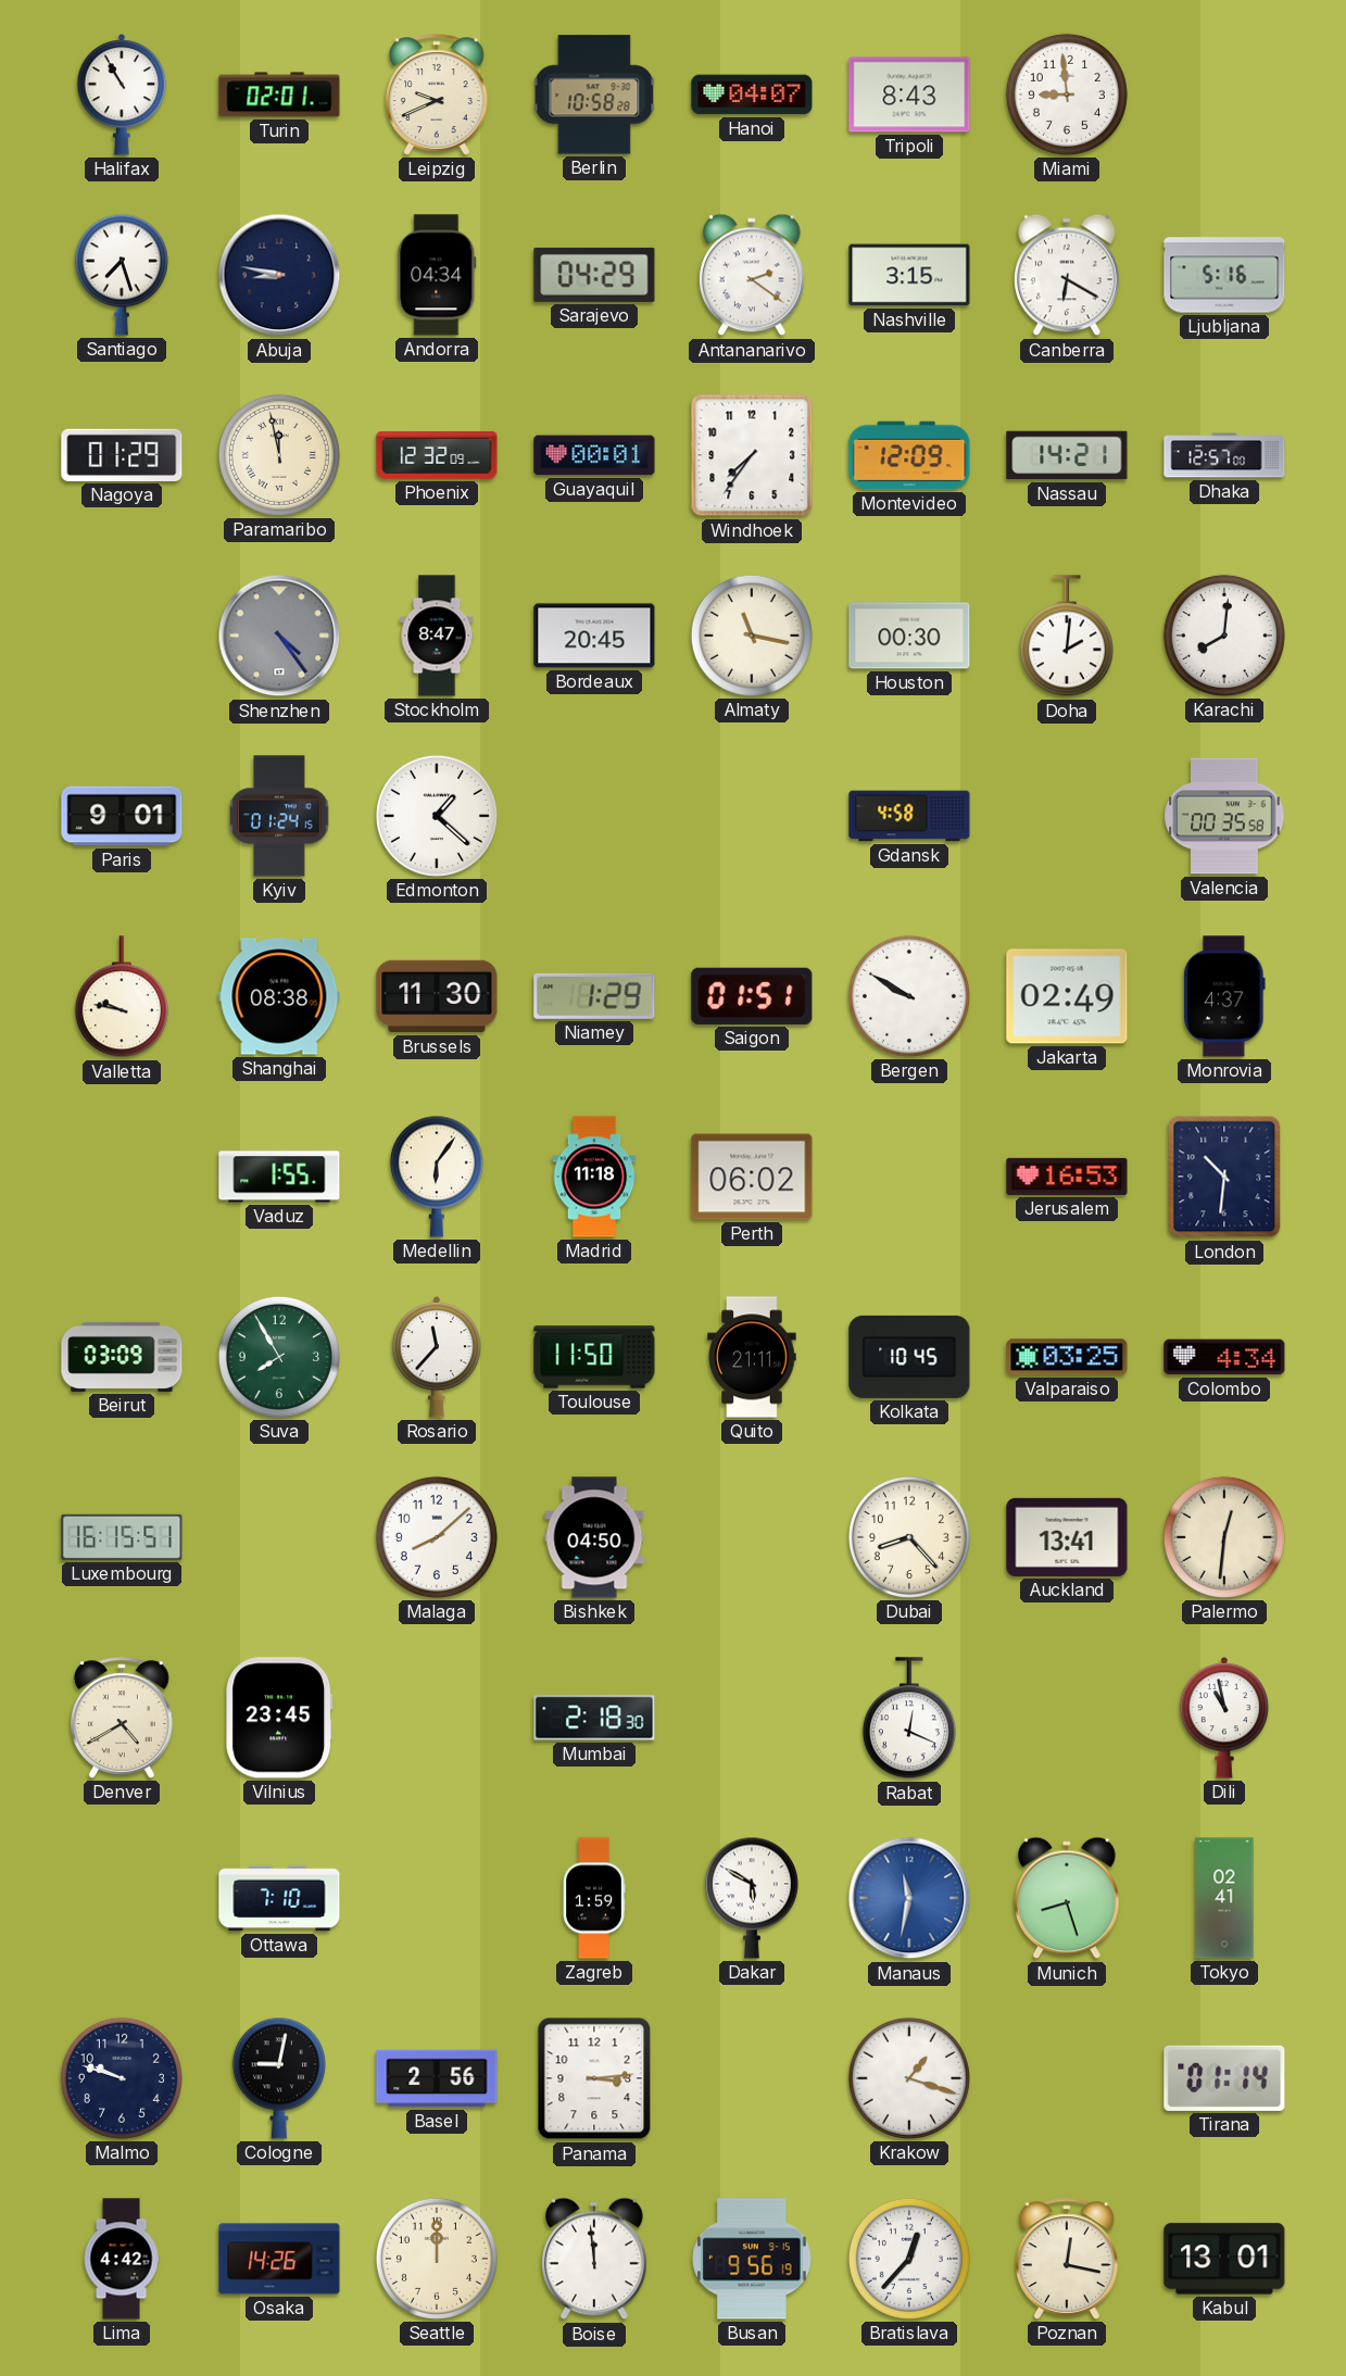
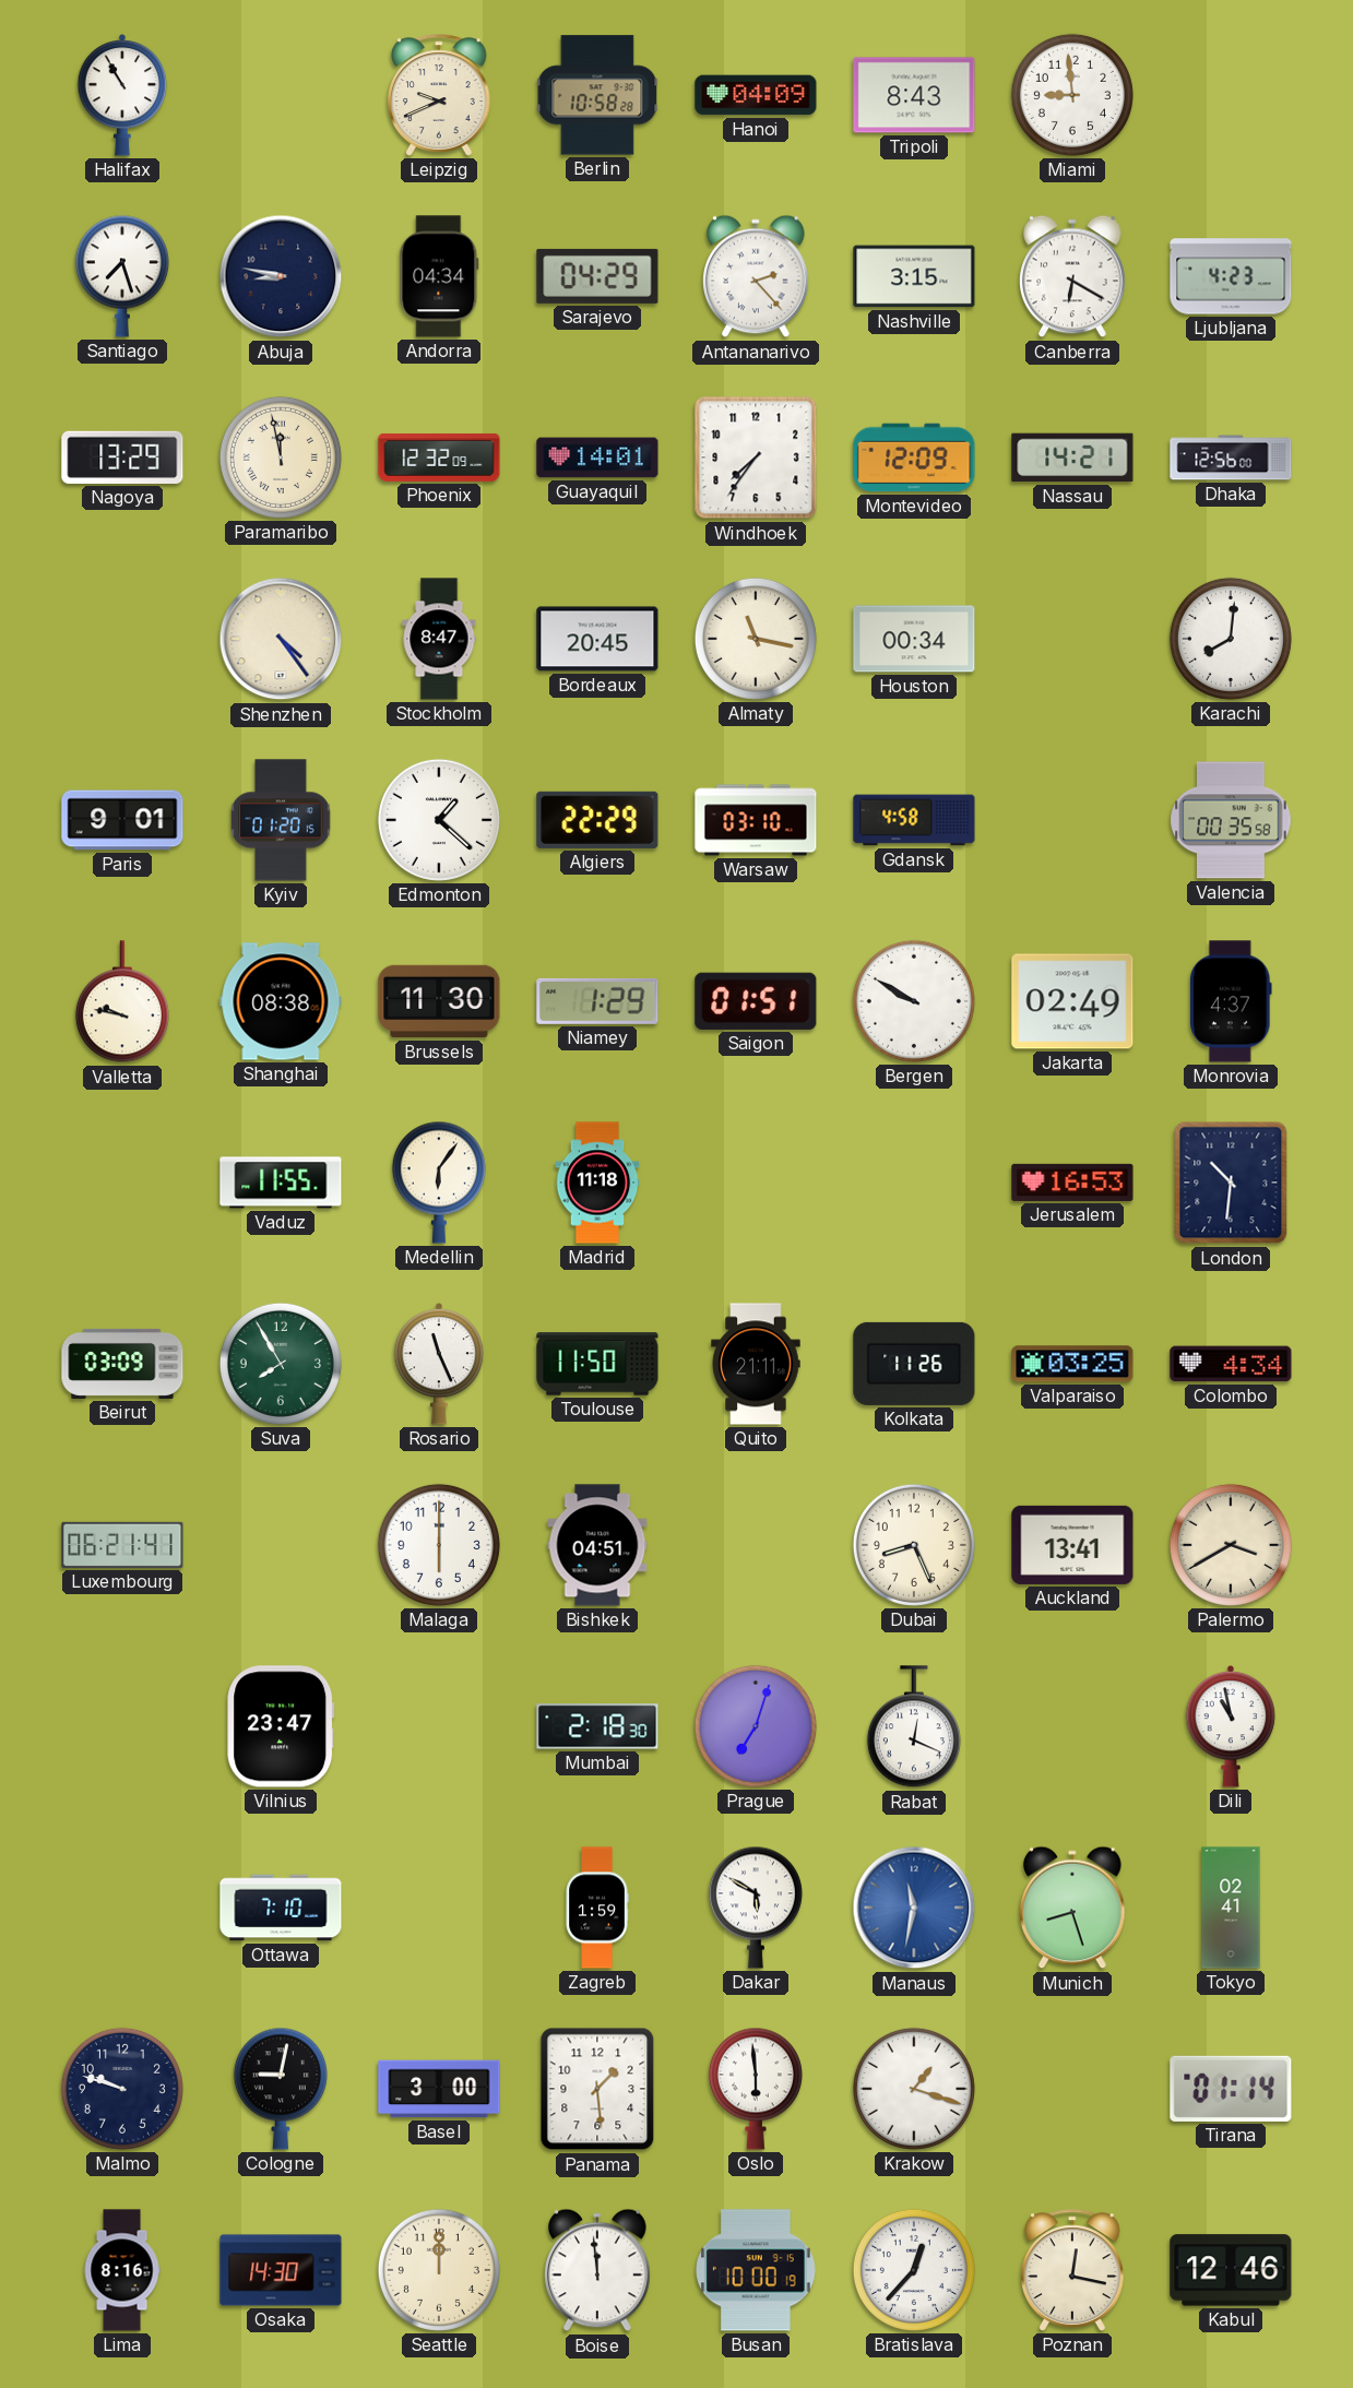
Turin: 02:01 -> none (279, 95)
Hanoi: 04:07 -> 04:09 (756, 95)
Antananarivo: 2:21 -> 2:23 (756, 276)
Ljubljana: 5:16 -> 4:23 (1231, 276)
Nagoya: 01:29 -> 13:29 (122, 458)
Guayaquil: 00:01 -> 14:01 (597, 458)
Dhaka: 12:57 -> 12:56 (1231, 458)
Shenzhen dial: grey -> cream (281, 639)
Houston: 00:30 -> 00:34 (914, 639)
Doha: 2:01 -> none (1067, 637)
Kyiv: 01:24 -> 01:20 (281, 820)
Algiers: none -> 22:29 (597, 820)
Warsaw: none -> 03:10 (756, 820)
Vaduz: 1:55 -> 11:55 (281, 1183)
Perth: 06:02 -> none (752, 1177)
Rosario: 11:37 -> 11:26 (439, 1365)
Kolkata: 10:45 -> 11:26 (914, 1364)
Luxembourg: 16:15 -> 06:21 (122, 1545)
Malaga: 8:08 -> 6:00 (439, 1545)
Bishkek: 04:50 -> 04:51 (597, 1545)
Dubai: 8:23 -> 8:26 (914, 1545)
Palermo: 12:31 -> 3:40 (1231, 1545)
Denver: 4:40 -> none (123, 1718)
Vilnius: 23:45 -> 23:47 (281, 1726)
Prague: none -> 7:03 (756, 1726)
Basel: 2:56 -> 3:00 (439, 2089)
Panama: 3:14 -> 1:29 (597, 2089)
Oslo: none -> 5:59 (756, 2089)
Lima: 4:42 -> 8:16 (122, 2270)
Osaka: 14:26 -> 14:30 (281, 2270)
Busan: 9:56 -> 10:00 (756, 2270)
Kabul: 13:01 -> 12:46 (1231, 2270)
